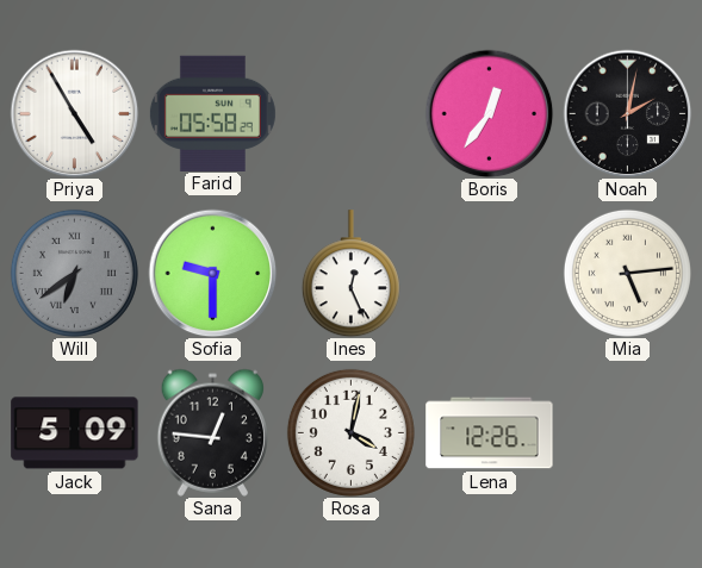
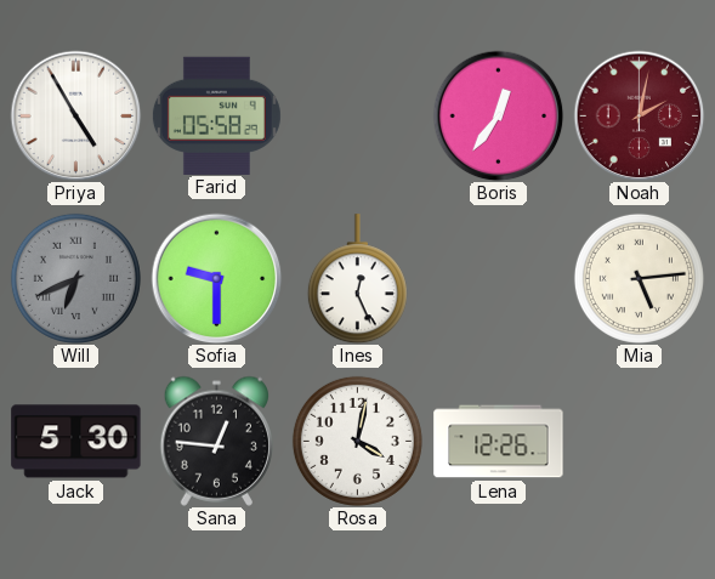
Noah dial: black -> burgundy (639, 115)
Will: 6:39 -> 6:41 (75, 278)
Jack: 5:09 -> 5:30 (76, 442)
